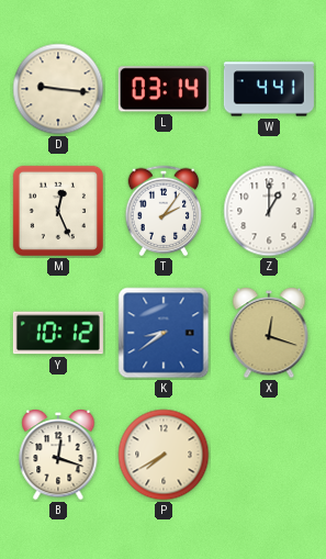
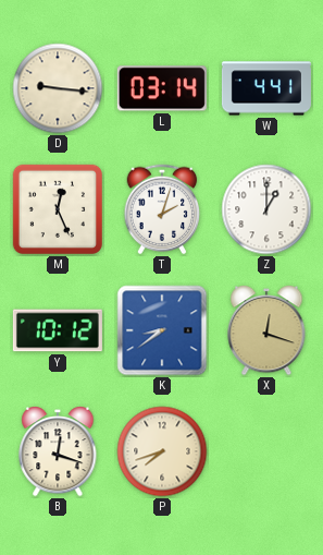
T: 2:06 -> 2:03 (162, 209)
P: 7:40 -> 7:42 (162, 451)
